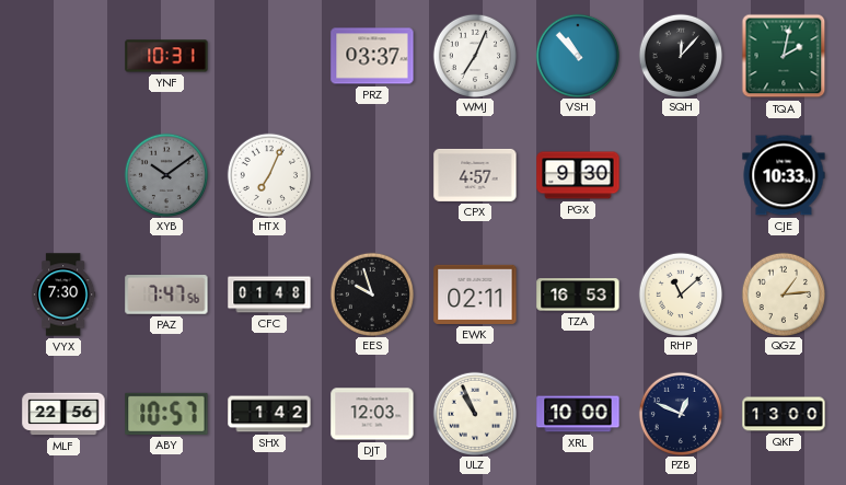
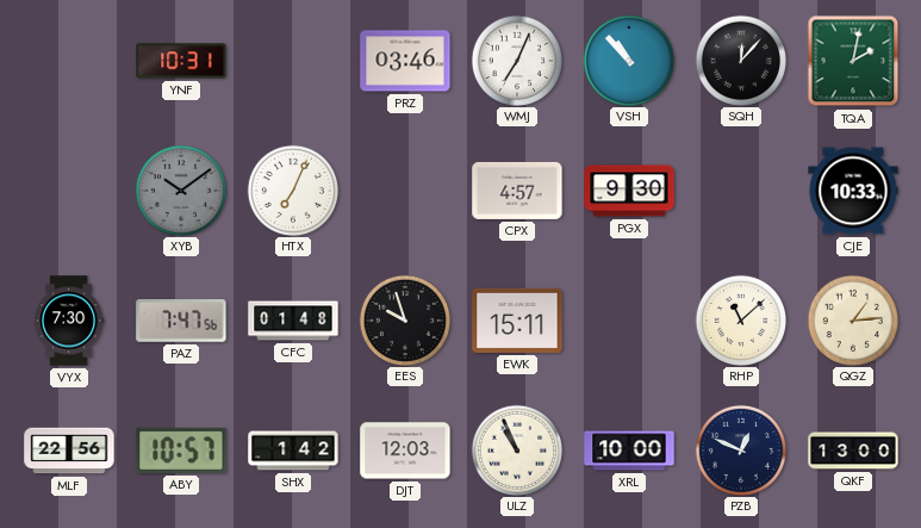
PRZ: 03:37 -> 03:46 (405, 61)
EWK: 02:11 -> 15:11 (517, 321)
TZA: 16:53 -> none (578, 295)
